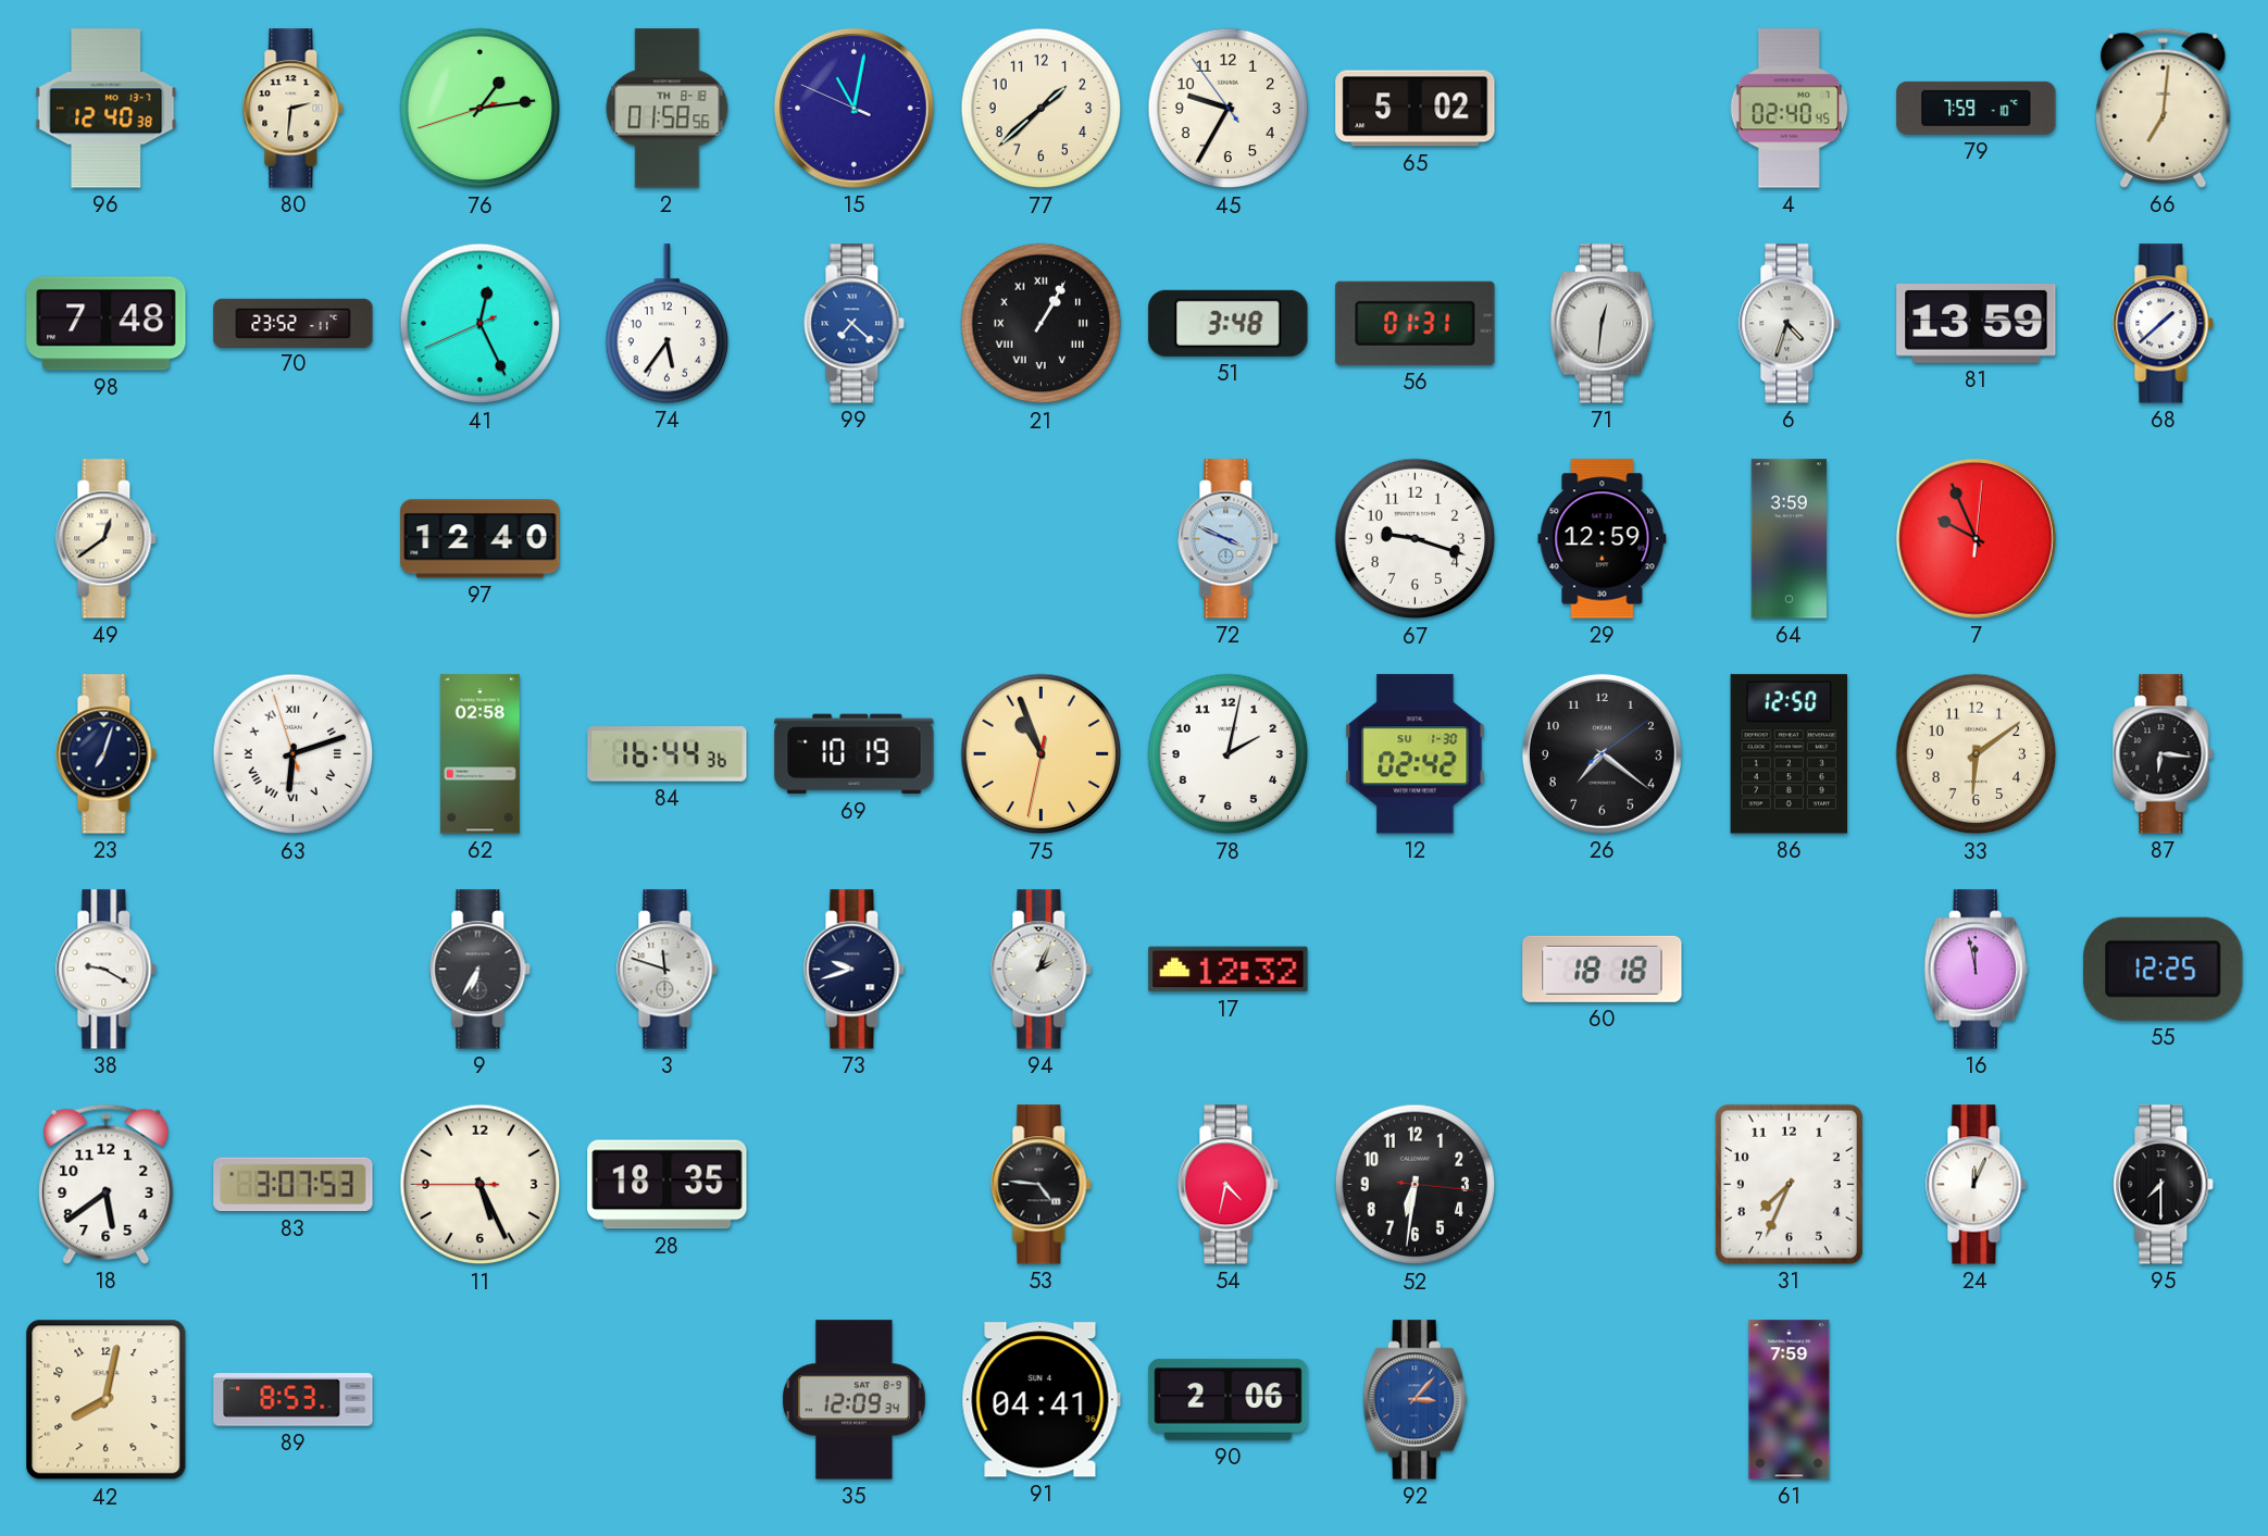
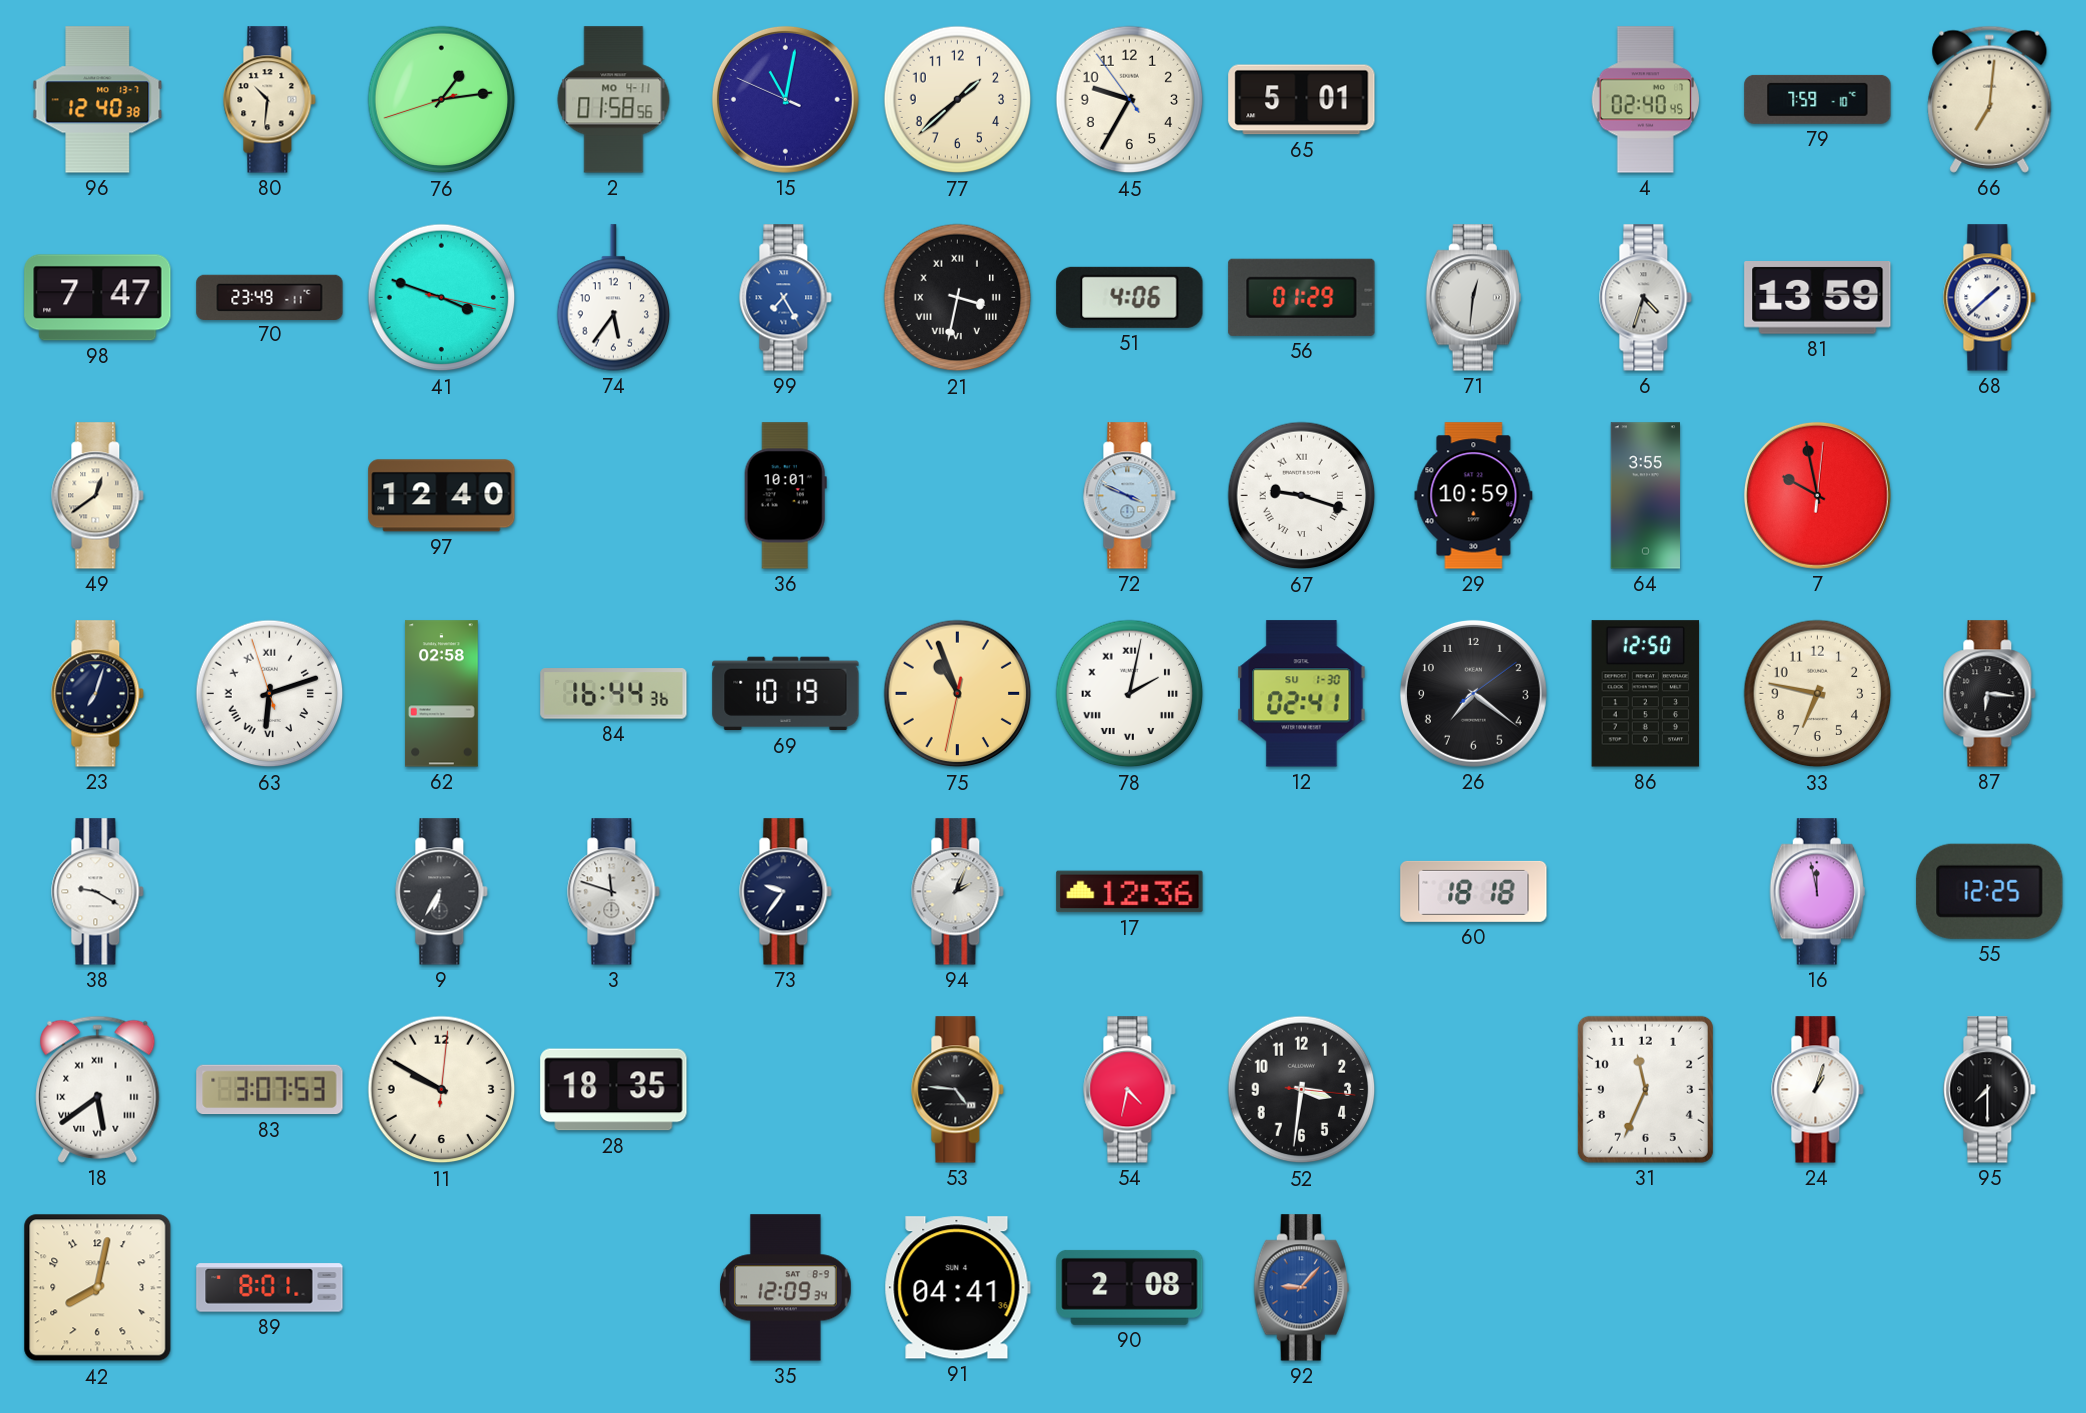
80: 2:31 -> 10:31 (270, 100)
2 date: TH 8-18 -> MO 4-11 (614, 100)
65: 5:02 -> 5:01 (1302, 100)
98: 7:48 -> 7:47 (98, 298)
70: 23:52 -> 23:49 (270, 297)
41: 12:25 -> 3:48 (442, 298)
99: 7:22 -> 7:25 (786, 298)
21: 1:05 -> 3:32 (958, 298)
51: 3:48 -> 4:06 (1130, 297)
56: 01:31 -> 01:29 (1302, 297)
36: none -> 10:01 (785, 496)
67 numerals: Arabic -> Roman (1302, 496)
29: 12:59 -> 10:59 (1474, 496)
64: 3:59 -> 3:55 (1646, 496)
7: 9:56 -> 9:58 (1817, 495)
78 numerals: Arabic -> Roman (1130, 694)
12: 02:42 -> 02:41 (1302, 694)
33: 6:09 -> 6:47 (1818, 694)
73: 9:42 -> 9:36 (786, 892)
17: 12:32 -> 12:36 (1130, 892)
18 numerals: Arabic -> Roman (98, 1089)
11: 5:25 -> 9:50 (442, 1090)
52: 6:31 -> 3:31 (1302, 1090)
31: 7:34 -> 11:34 (1645, 1089)
24: 12:04 -> 1:03 (1818, 1090)
89: 8:53 -> 8:01 (270, 1288)
90: 2:06 -> 2:08 (1130, 1287)
92: 3:07 -> 9:07 (1301, 1288)
61: 7:59 -> none (1790, 1400)
